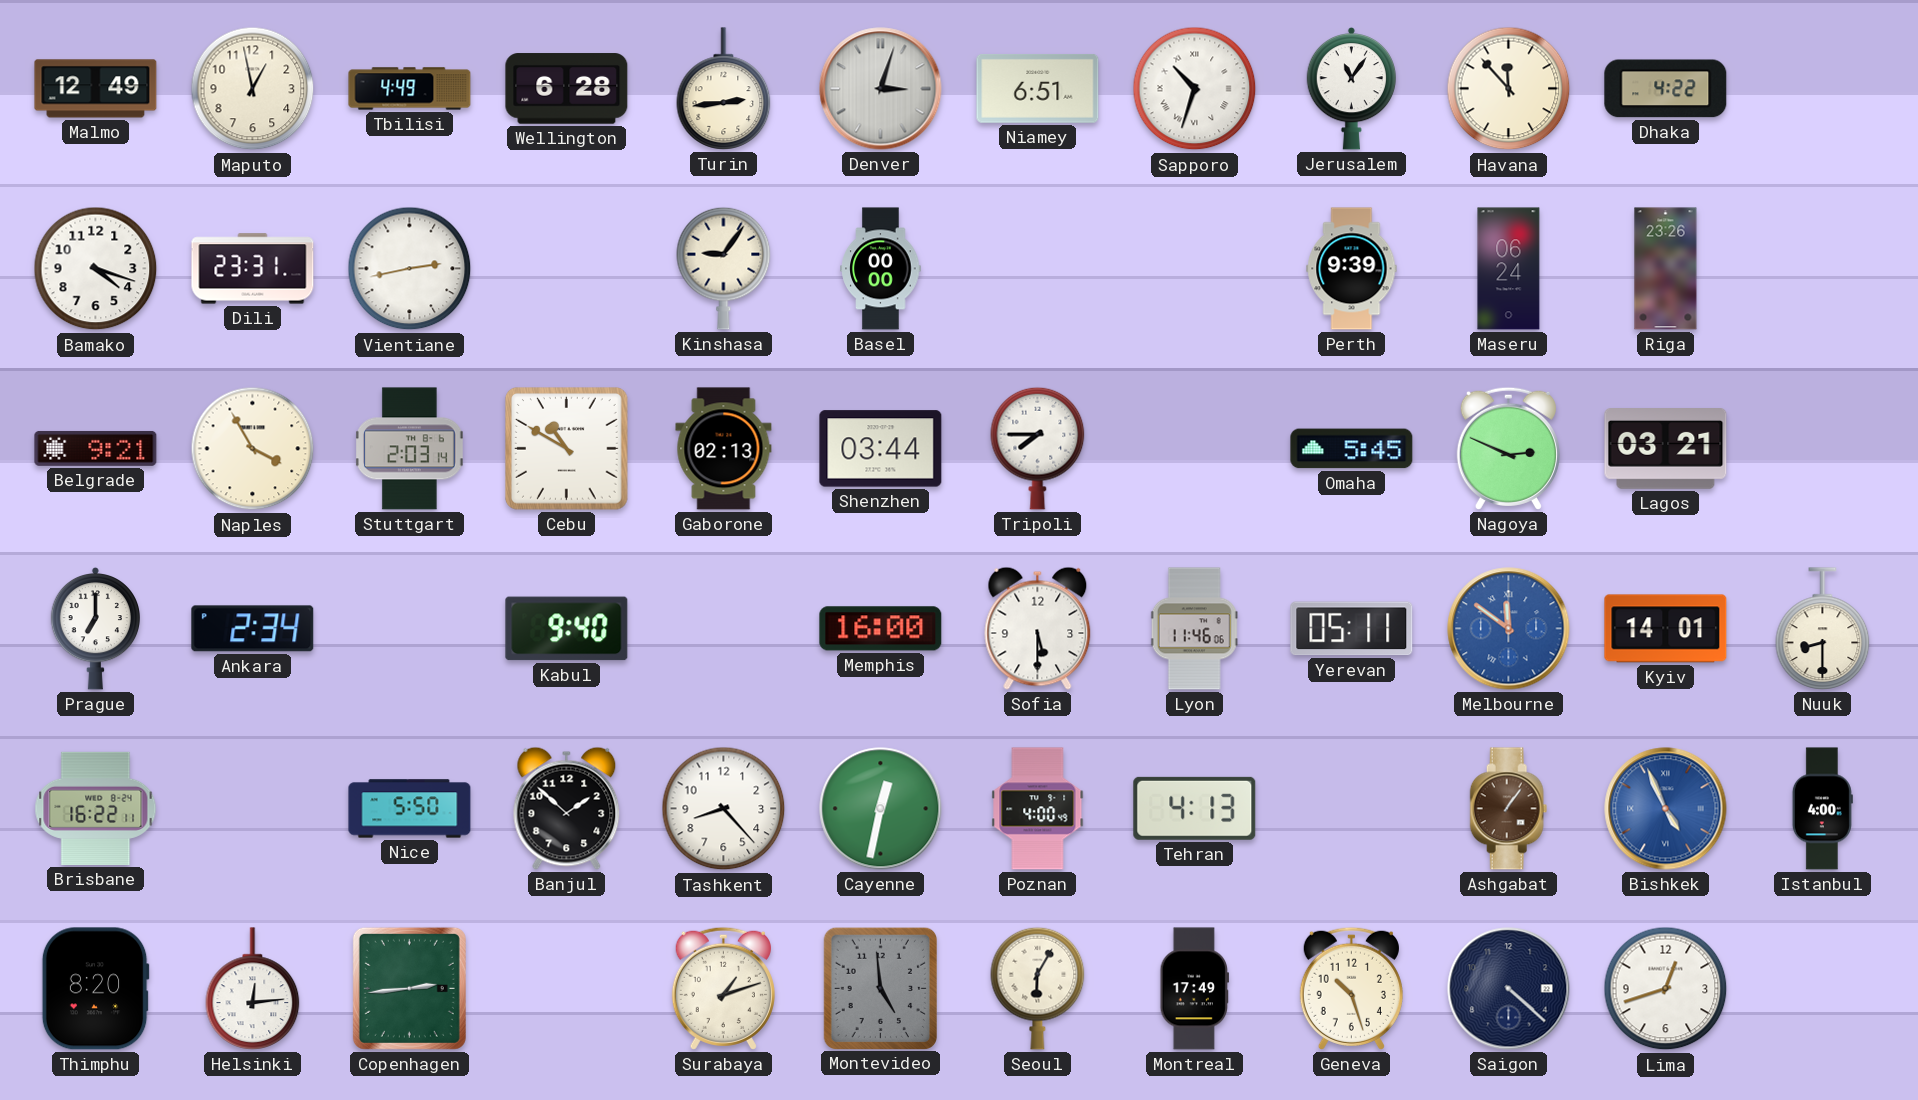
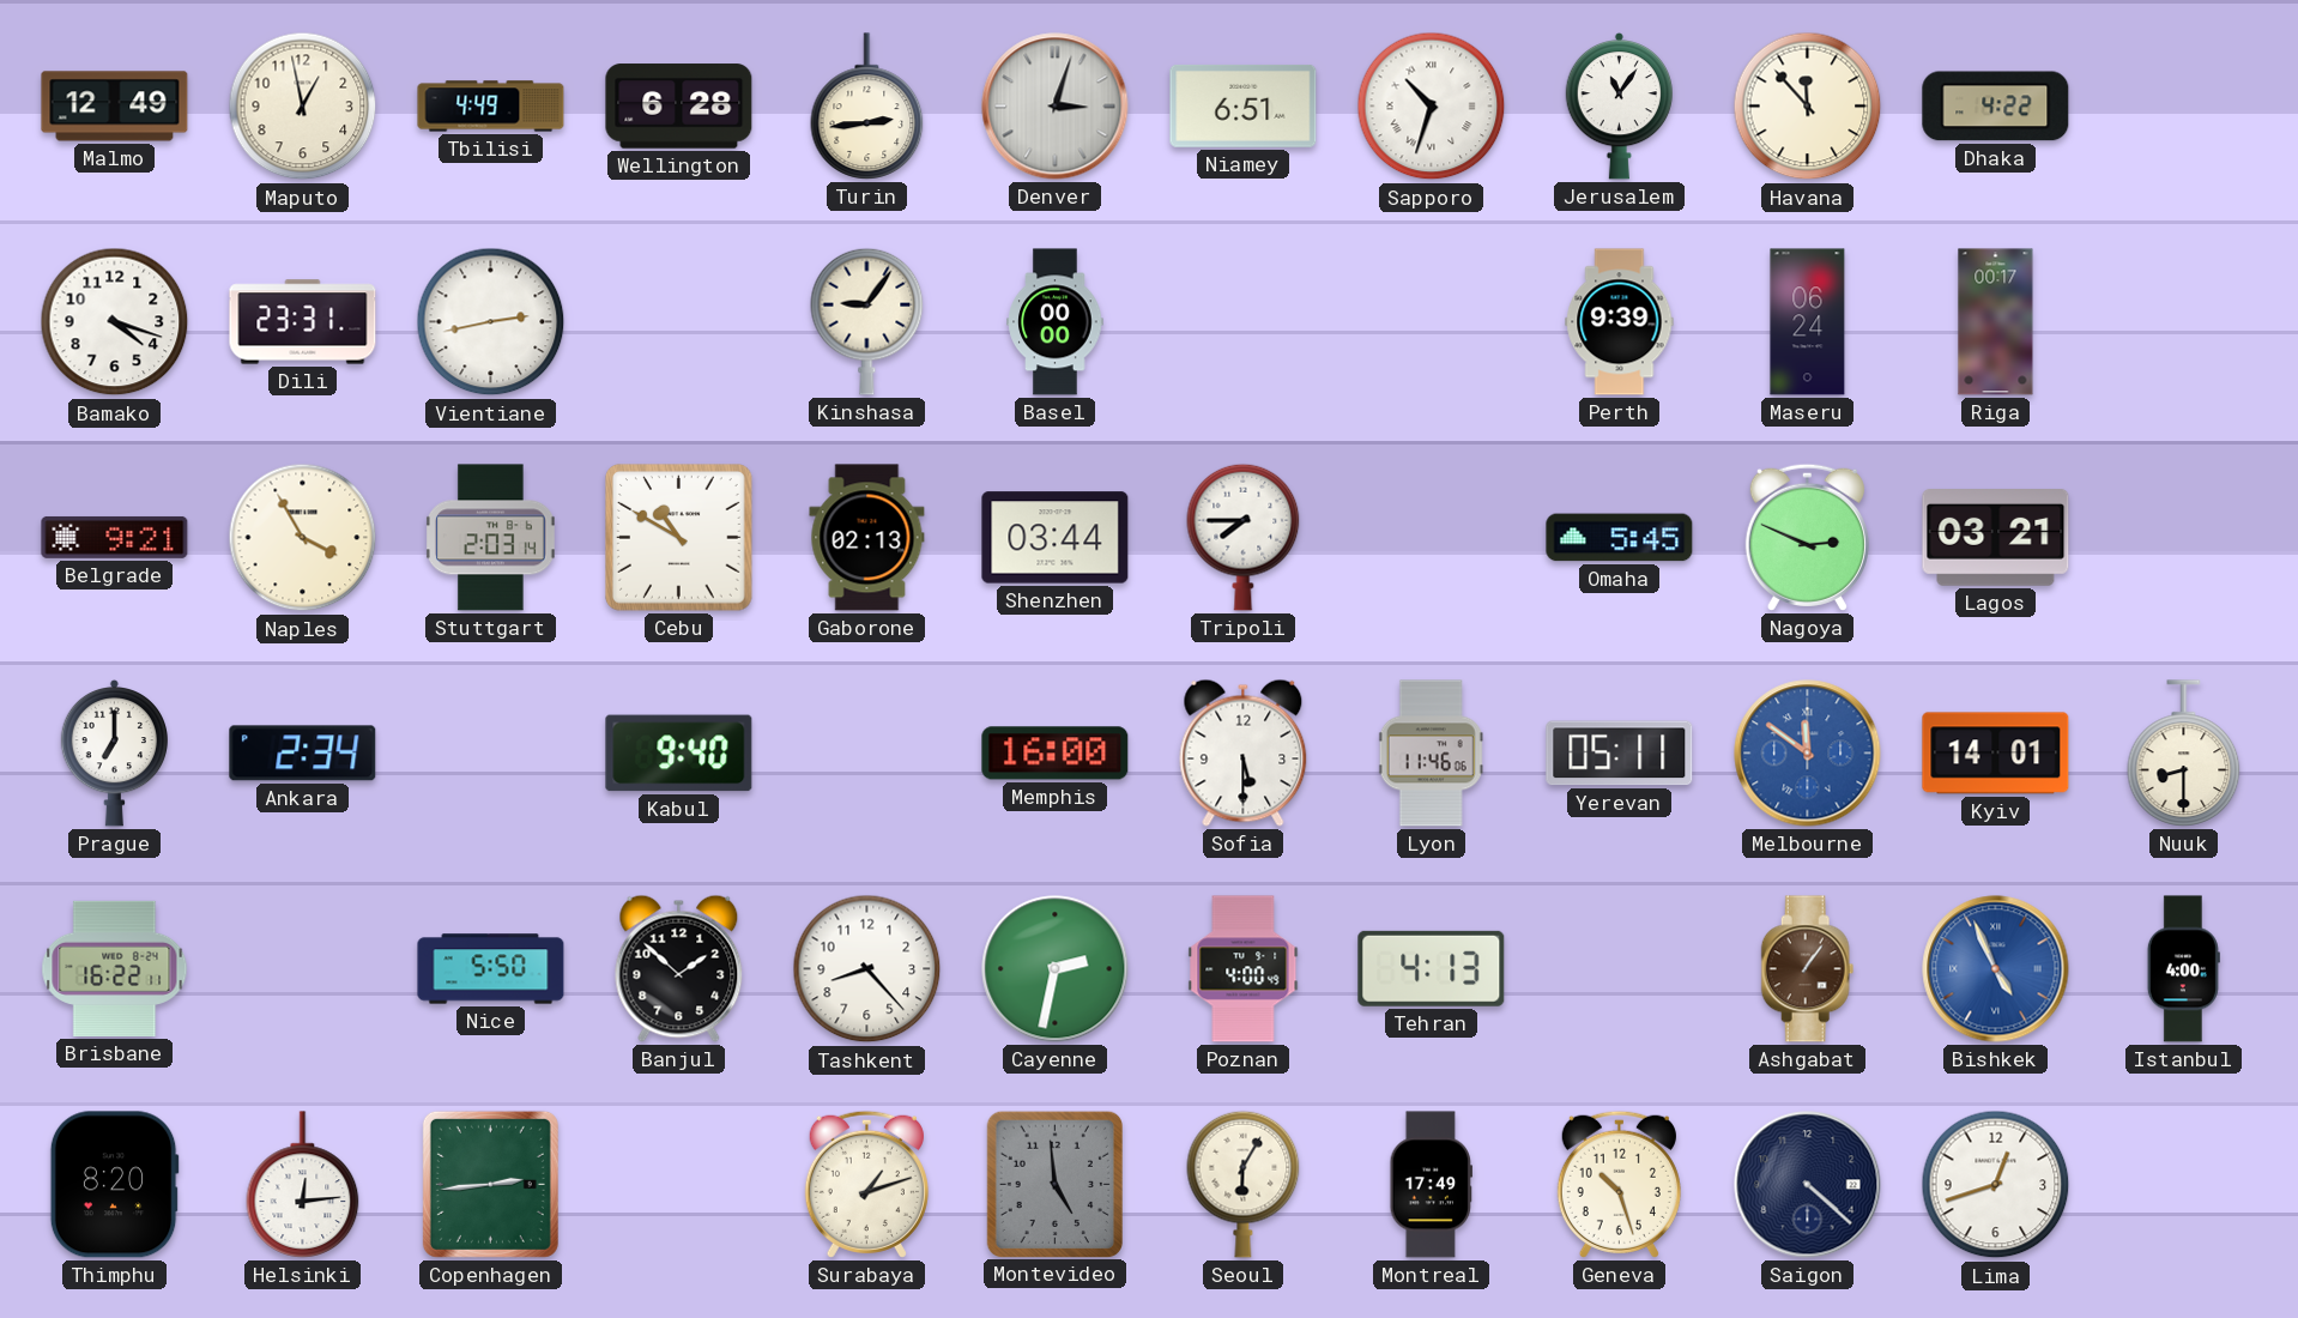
Riga: 23:26 -> 00:17 (1996, 322)
Cayenne: 12:32 -> 2:32 (1056, 969)
